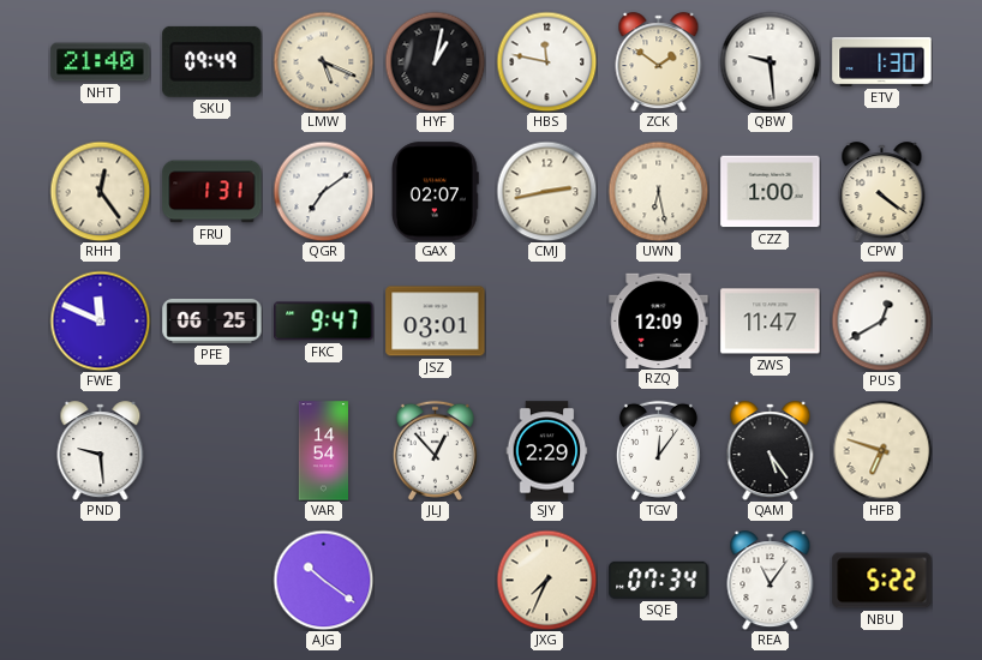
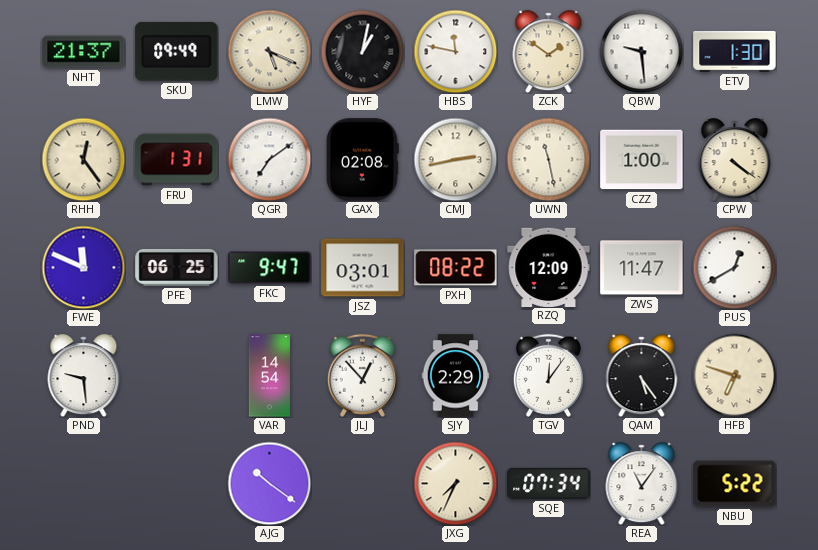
NHT: 21:40 -> 21:37 (84, 52)
GAX: 02:07 -> 02:08 (363, 160)
UWN: 6:28 -> 11:28 (548, 159)
PXH: none -> 08:22 (456, 268)
